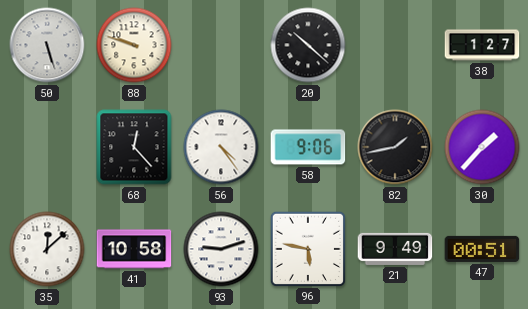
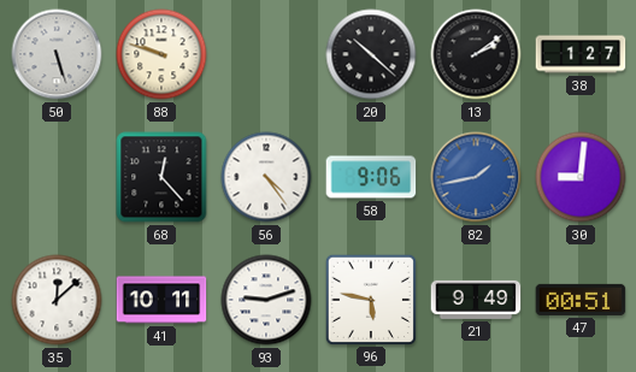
13: none -> 2:09 (476, 54)
82 dial: black -> blue (476, 177)
30: 1:37 -> 9:01 (581, 177)
41: 10:58 -> 10:11 (161, 300)
